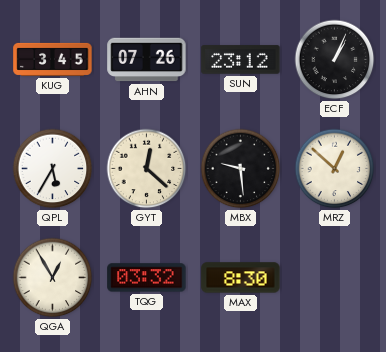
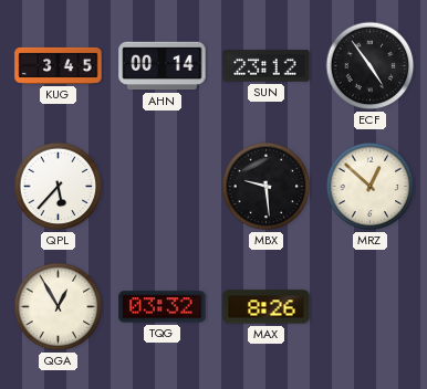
AHN: 07:26 -> 00:14 (163, 66)
ECF: 1:04 -> 4:54 (371, 66)
QPL: 5:35 -> 5:37 (59, 187)
GYT: 12:22 -> none (147, 169)
MAX: 8:30 -> 8:26 (267, 307)
